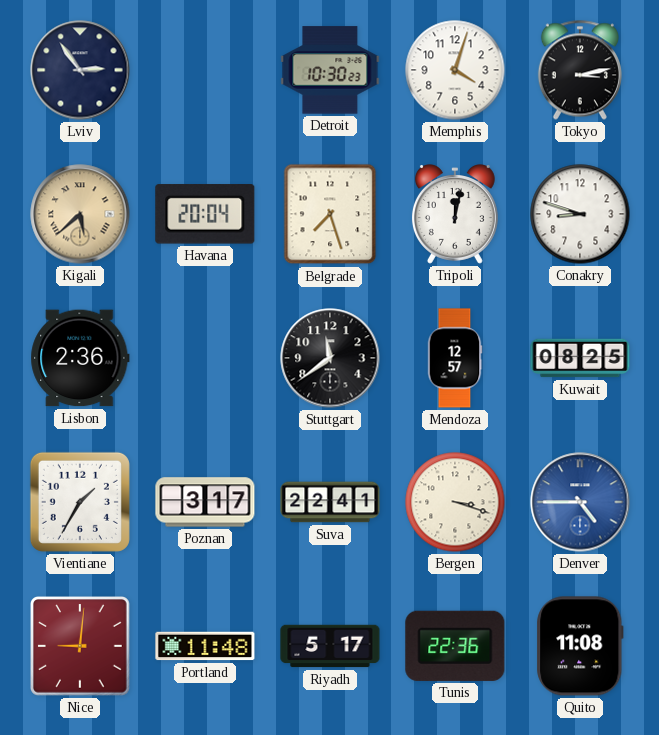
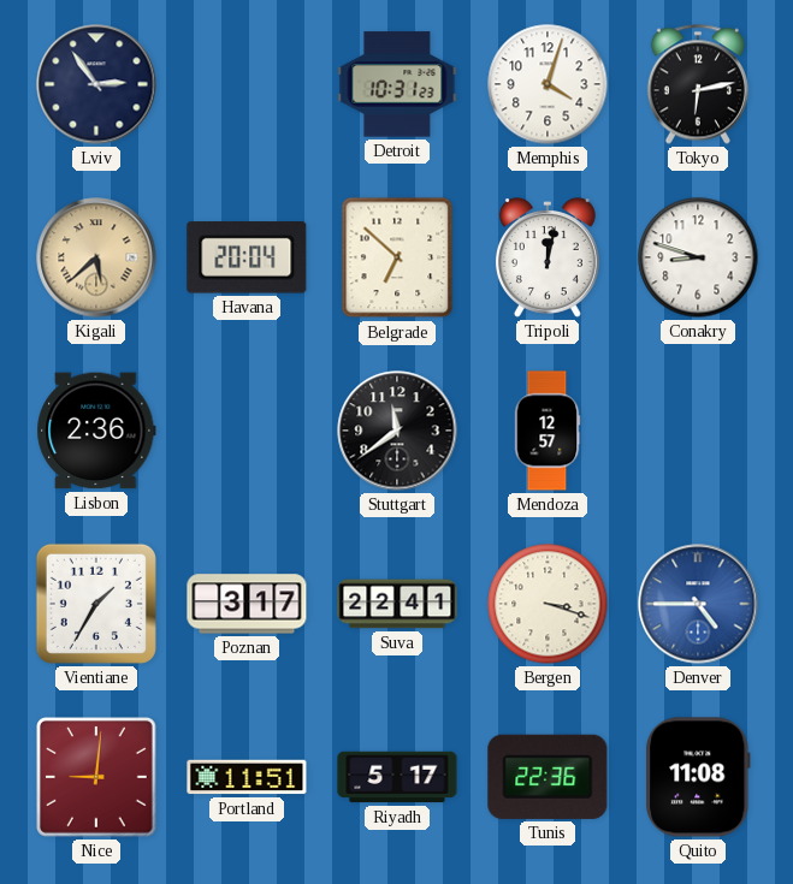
Detroit: 10:30 -> 10:31 (397, 84)
Tokyo: 3:13 -> 6:13 (698, 84)
Belgrade: 7:27 -> 6:52 (397, 257)
Kuwait: 08:25 -> none (580, 358)
Portland: 11:48 -> 11:51 (247, 777)
